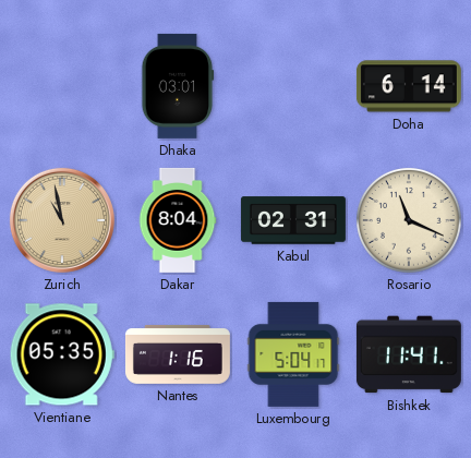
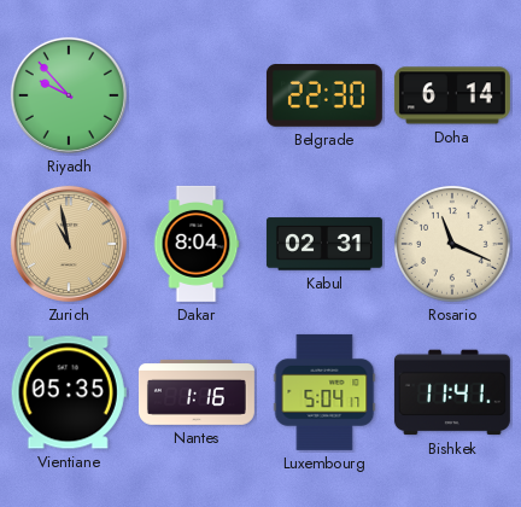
Riyadh: none -> 9:53 (69, 95)
Dhaka: 03:01 -> none (178, 86)
Belgrade: none -> 22:30 (324, 97)
